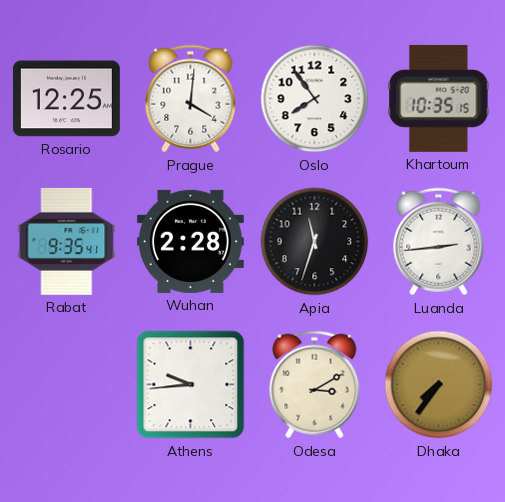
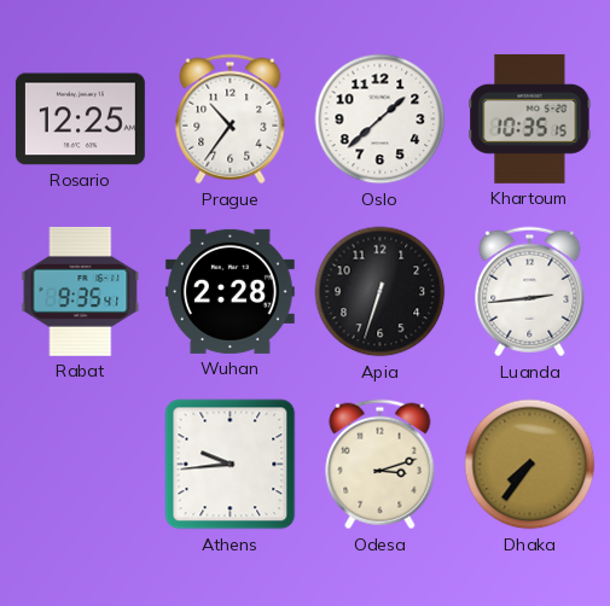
Prague: 4:01 -> 10:36 (231, 120)
Oslo: 7:54 -> 1:38 (380, 120)
Apia: 11:33 -> 6:33 (380, 292)
Odesa: 3:10 -> 3:12 (380, 465)
